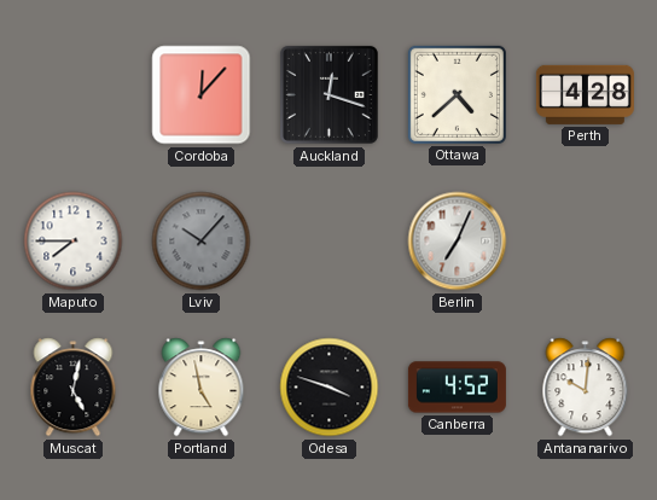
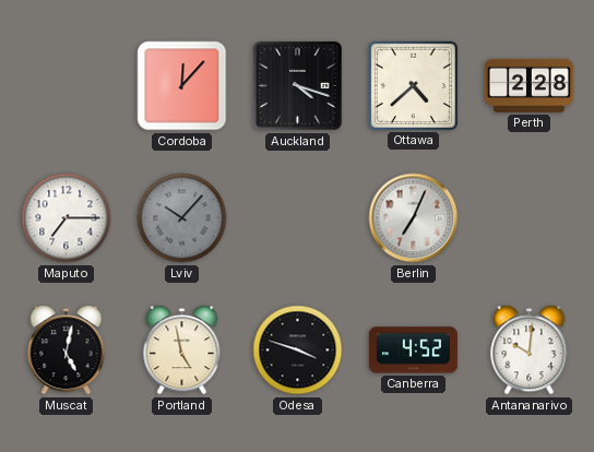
Auckland: 12:18 -> 4:18 (297, 85)
Perth: 4:28 -> 2:28 (528, 85)
Maputo: 7:45 -> 7:15 (67, 218)
